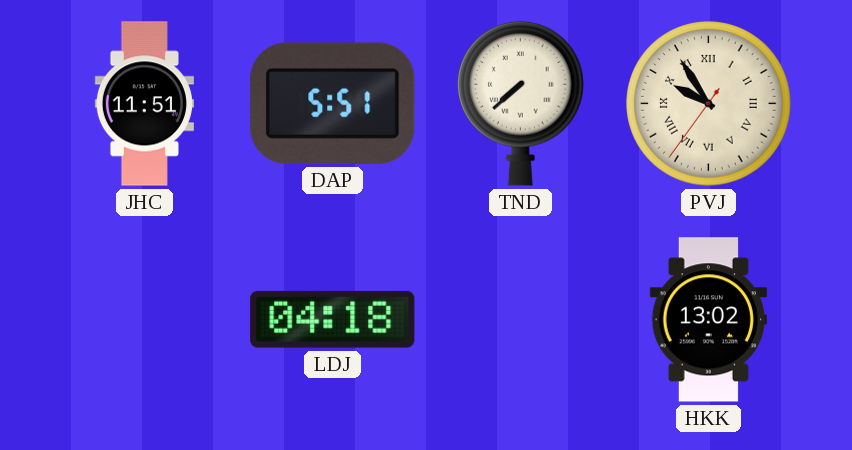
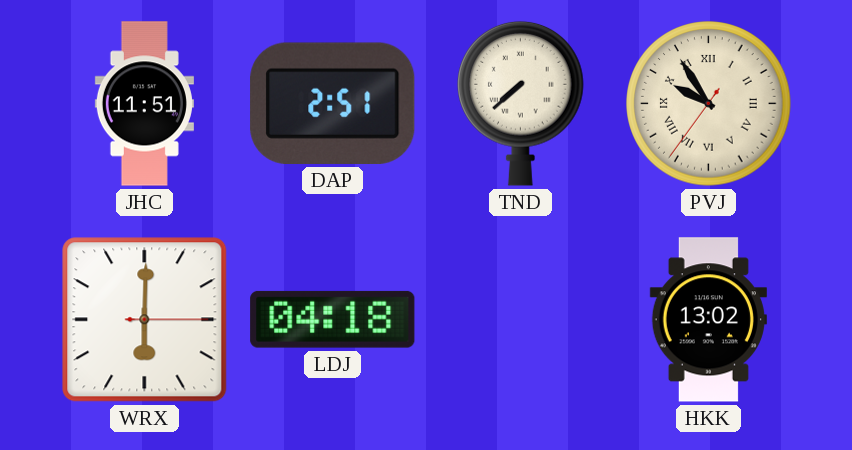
DAP: 5:51 -> 2:51 (333, 103)
WRX: none -> 6:00 (145, 320)
